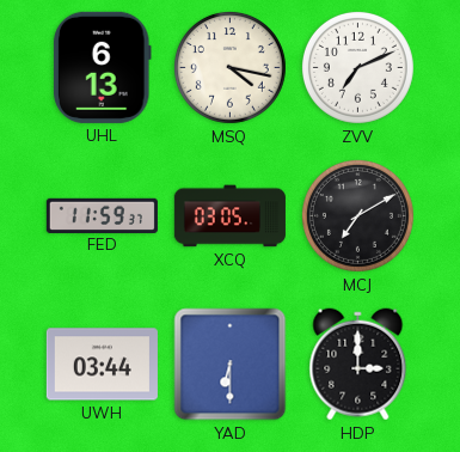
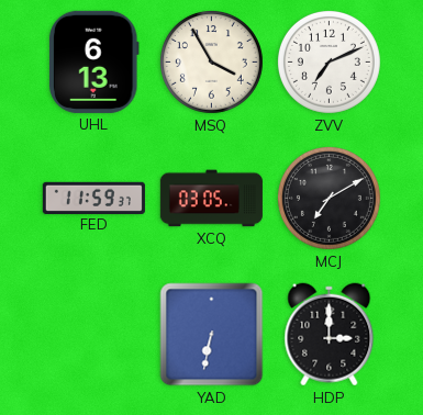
MSQ: 4:17 -> 3:55 (211, 61)
UWH: 03:44 -> none (102, 365)
YAD: 6:30 -> 6:32 (212, 335)
